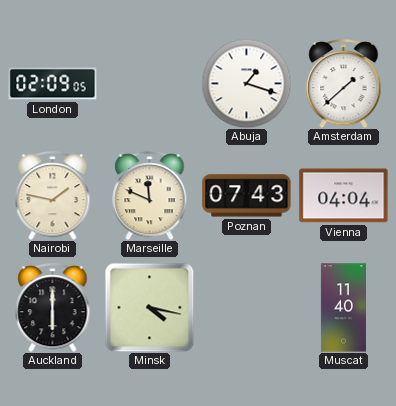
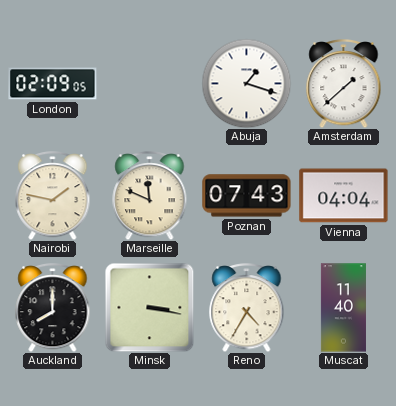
Auckland: 6:00 -> 8:00 (53, 308)
Minsk: 4:17 -> 3:17 (149, 307)
Reno: none -> 4:35 (247, 308)
